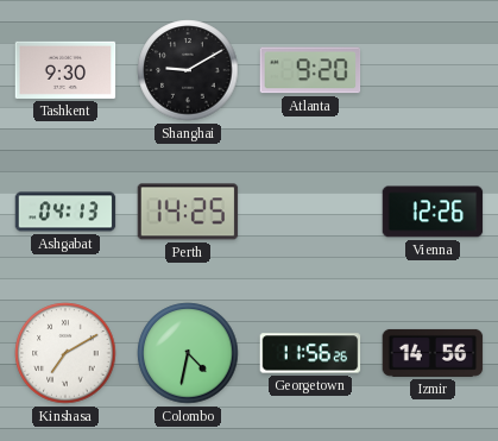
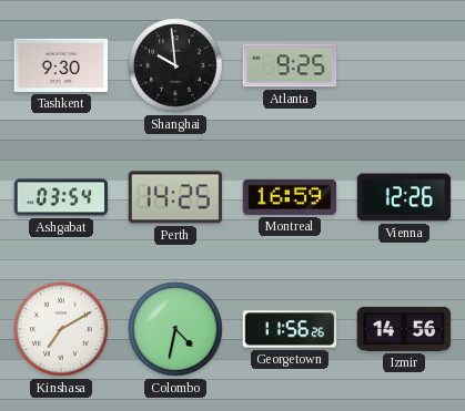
Shanghai: 9:10 -> 9:59 (175, 65)
Atlanta: 9:20 -> 9:25 (290, 65)
Ashgabat: 04:13 -> 03:54 (61, 197)
Montreal: none -> 16:59 (290, 197)
